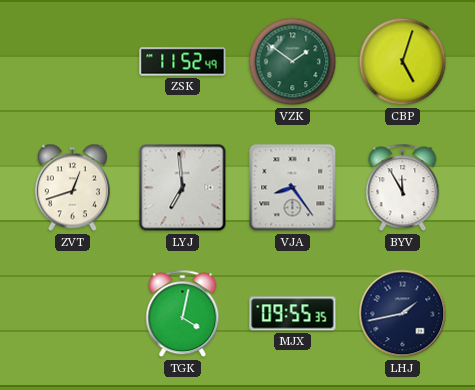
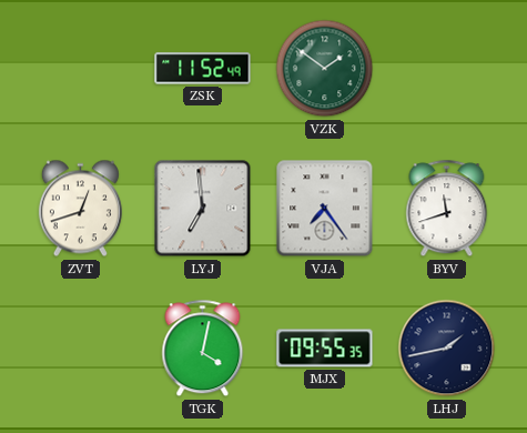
CBP: 5:03 -> none (403, 62)
VJA: 8:24 -> 7:24 (325, 209)
BYV: 11:55 -> 11:42 (447, 209)
